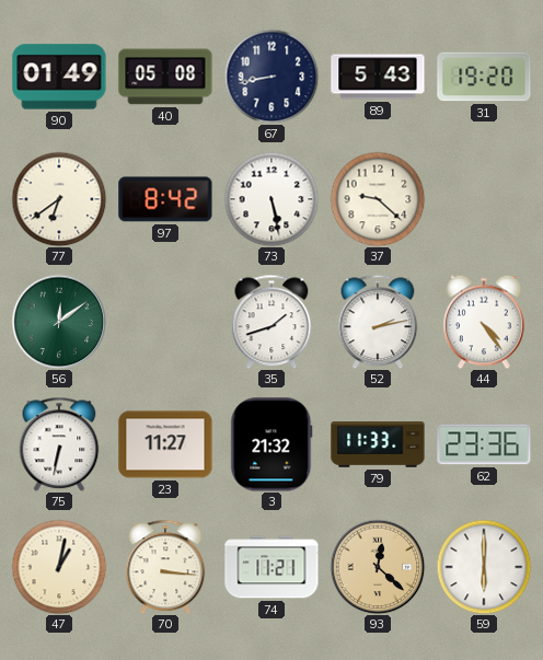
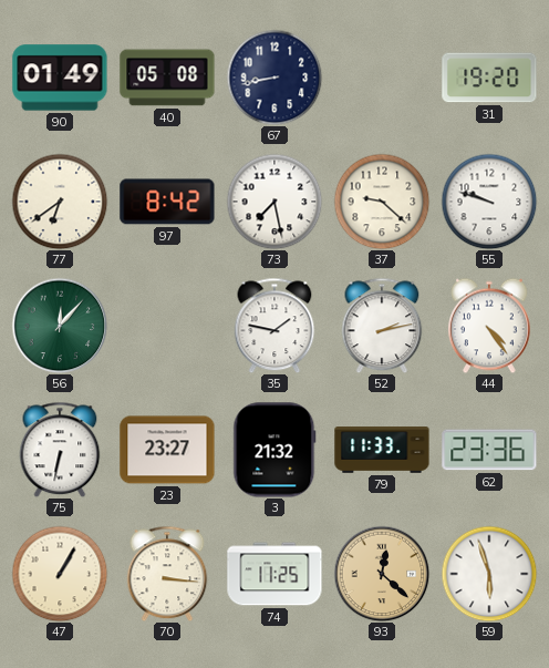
89: 5:43 -> none (378, 77)
73: 5:28 -> 7:28 (274, 202)
55: none -> 9:48 (489, 202)
56: 12:09 -> 12:07 (60, 326)
35: 1:42 -> 1:47 (274, 326)
23: 11:27 -> 23:27 (167, 450)
47: 1:02 -> 1:05 (60, 574)
74: 11:21 -> 11:25 (274, 574)
59: 6:00 -> 5:57 (489, 574)
